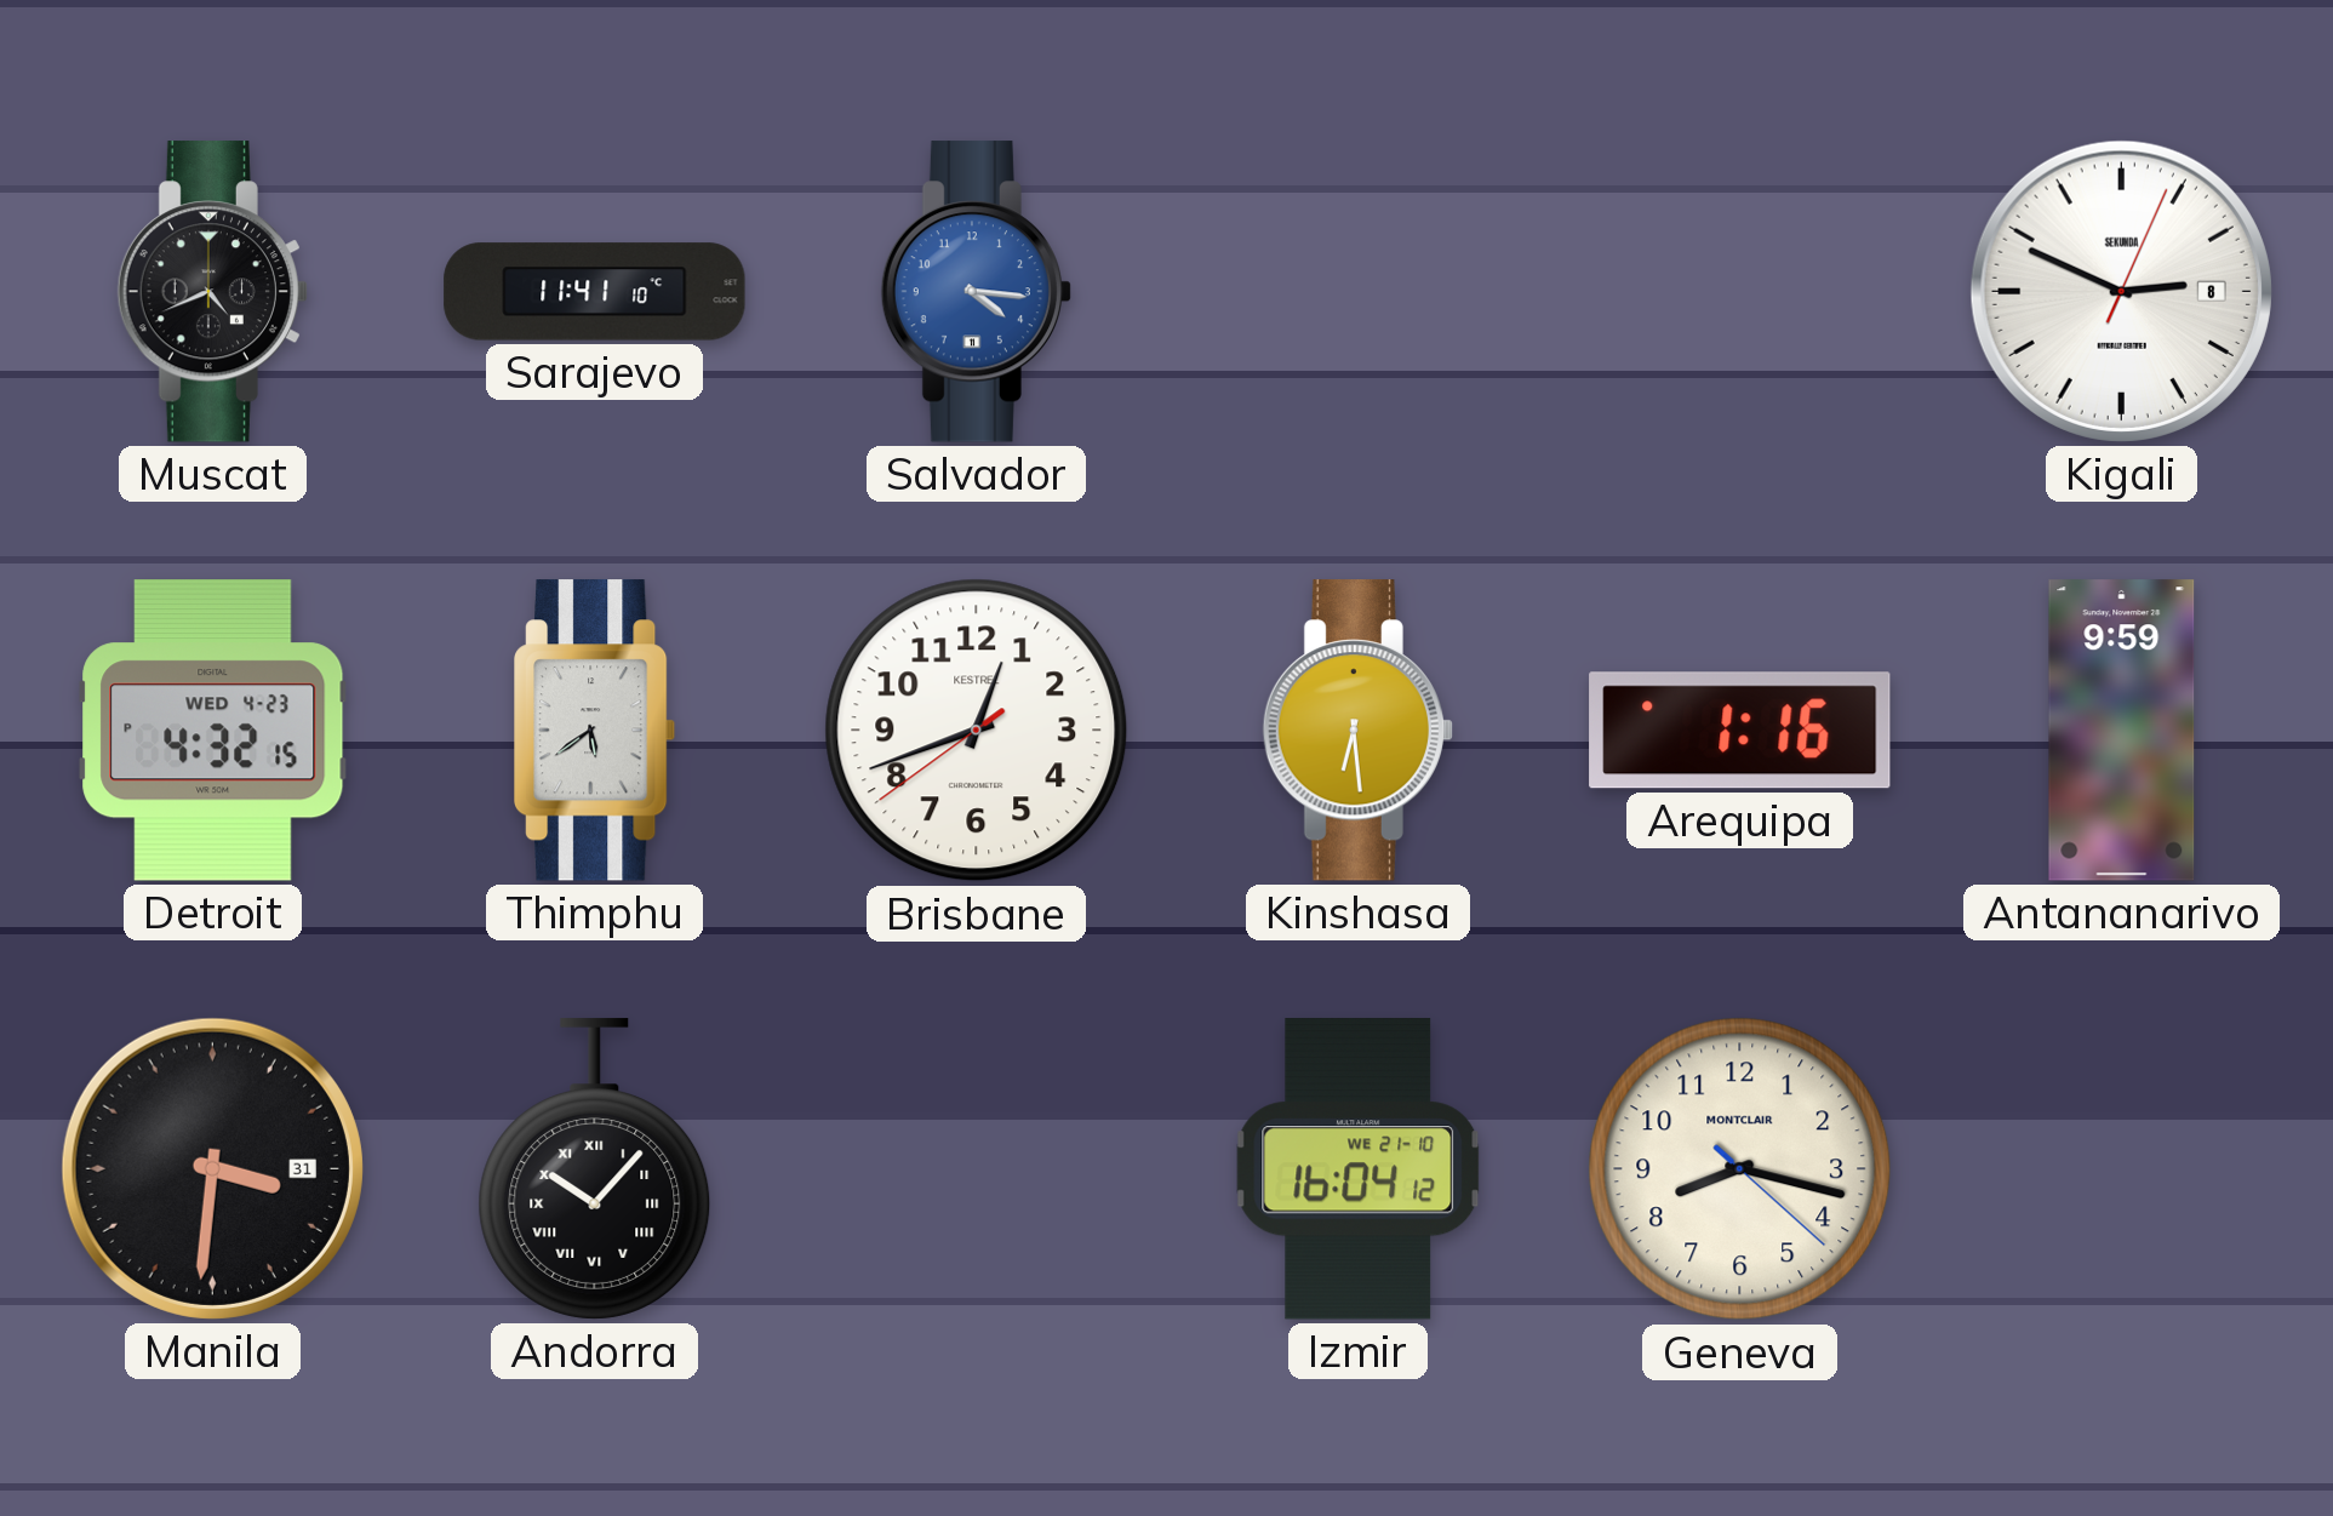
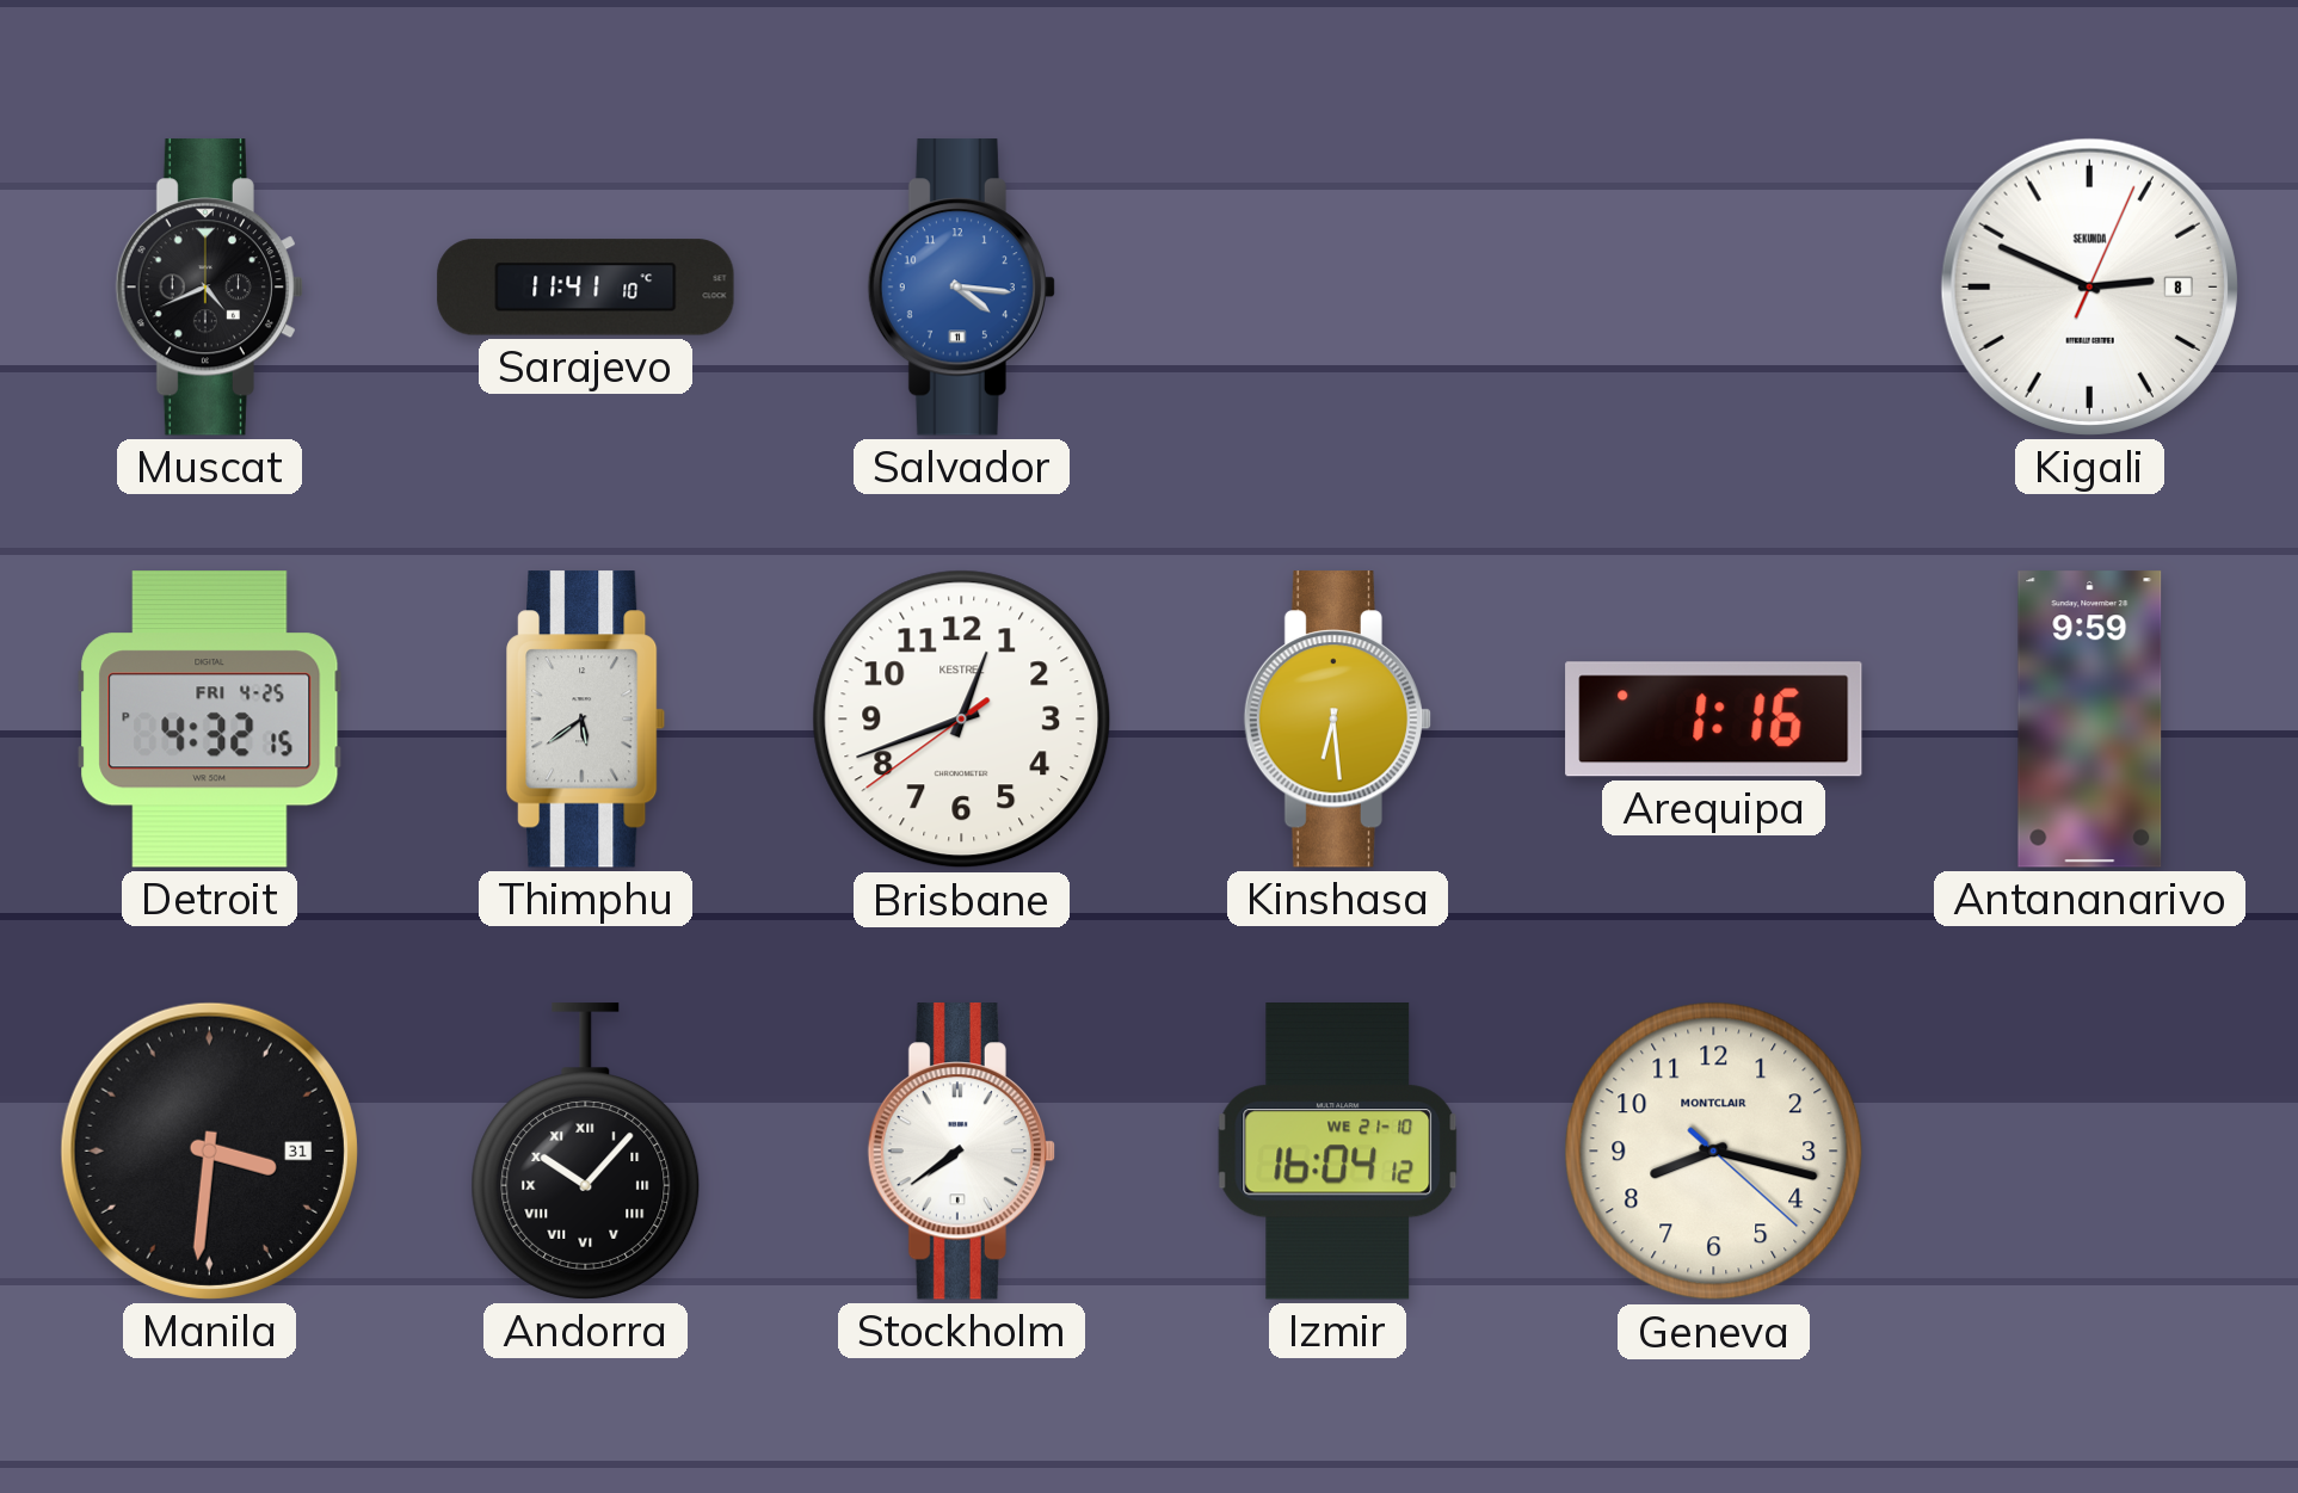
Detroit date: WED 4-23 -> FRI 4-25 (210, 720)
Stockholm: none -> 7:39 (961, 1152)
